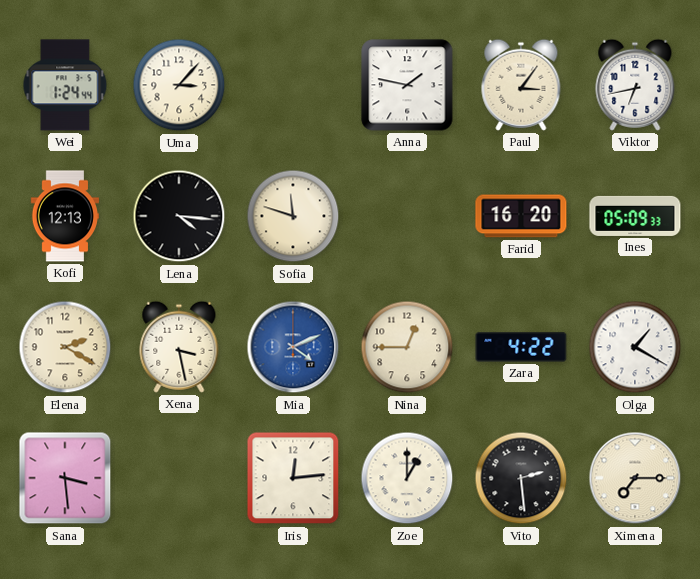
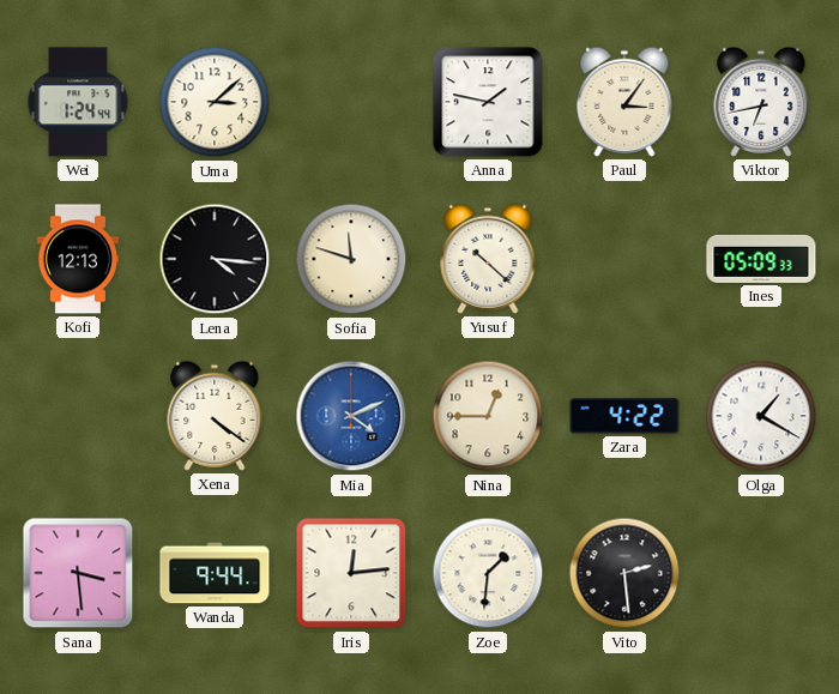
Uma: 3:07 -> 3:08 (215, 102)
Yusuf: none -> 10:22 (488, 259)
Farid: 16:20 -> none (521, 216)
Elena: 2:20 -> none (65, 347)
Xena: 3:28 -> 4:21 (215, 416)
Wanda: none -> 9:44 (215, 573)
Zoe: 1:00 -> 1:31 (488, 573)
Ximena: 7:15 -> none (635, 478)
